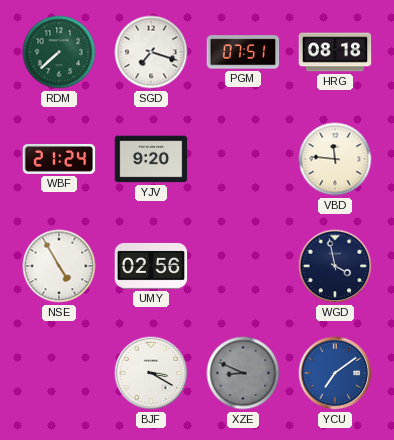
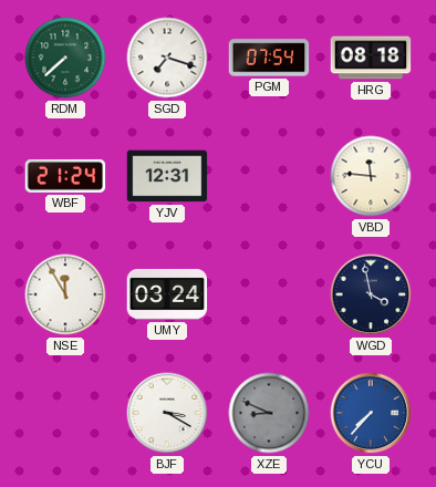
PGM: 07:51 -> 07:54 (269, 58)
YJV: 9:20 -> 12:31 (167, 176)
NSE: 4:55 -> 11:55 (65, 294)
UMY: 02:56 -> 03:24 (167, 294)
YCU: 7:09 -> 7:37 (371, 413)
